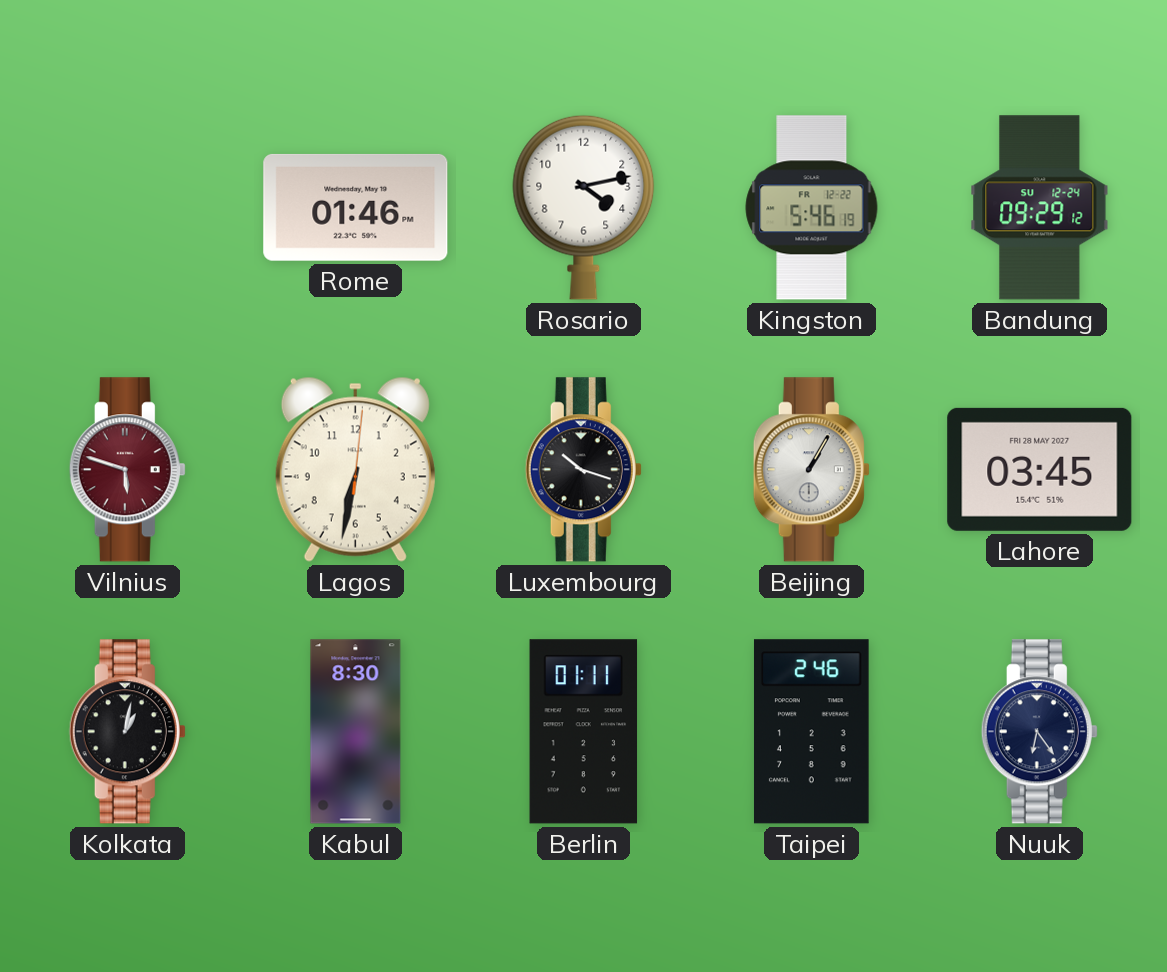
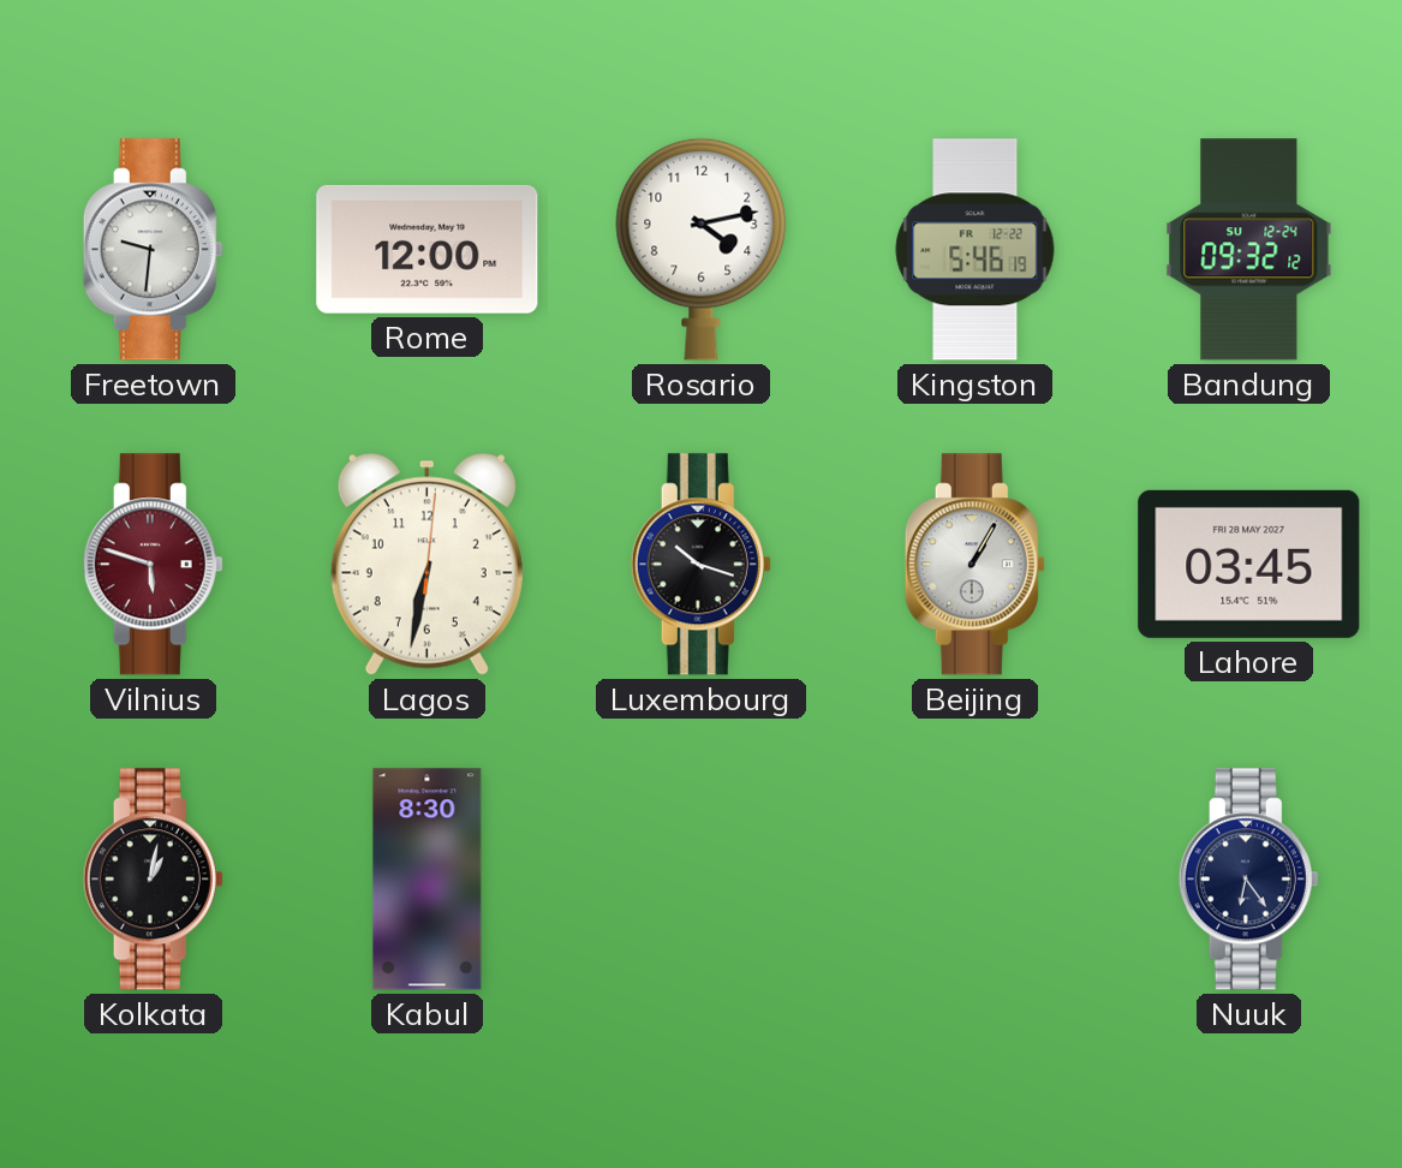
Freetown: none -> 9:31 (153, 250)
Rome: 01:46 -> 12:00 (428, 249)
Bandung: 09:29 -> 09:32 (1249, 250)
Berlin: 01:11 -> none (584, 732)
Taipei: 2:46 -> none (811, 732)
